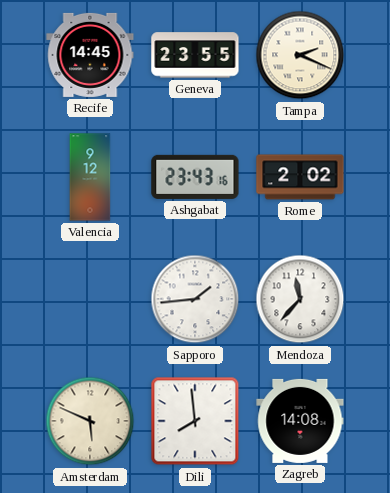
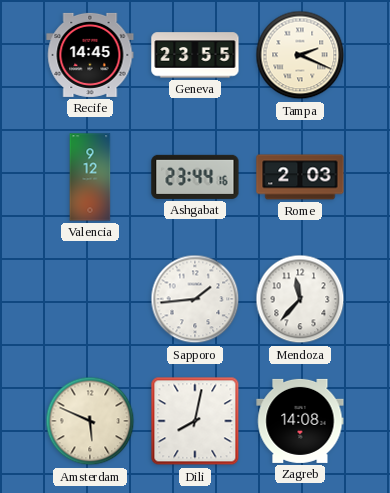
Ashgabat: 23:43 -> 23:44 (195, 177)
Rome: 2:02 -> 2:03 (300, 177)
Dili: 7:59 -> 8:02 (195, 421)
